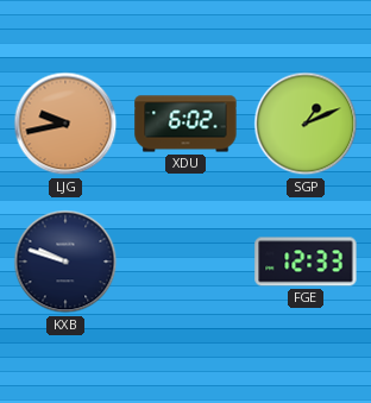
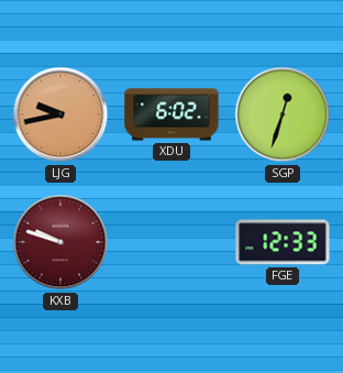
SGP: 1:11 -> 12:33 (283, 114)
KXB dial: navy -> burgundy (60, 242)
